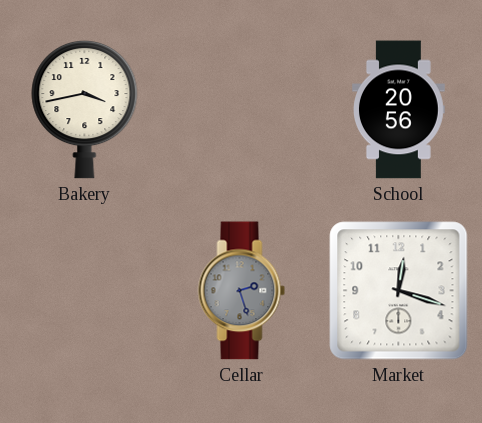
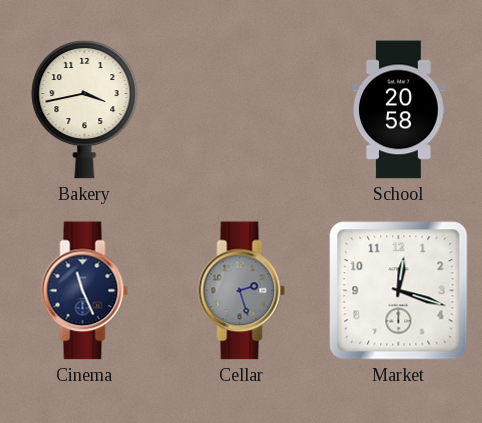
School: 20:56 -> 20:58 (399, 110)
Cinema: none -> 11:26 (85, 291)
